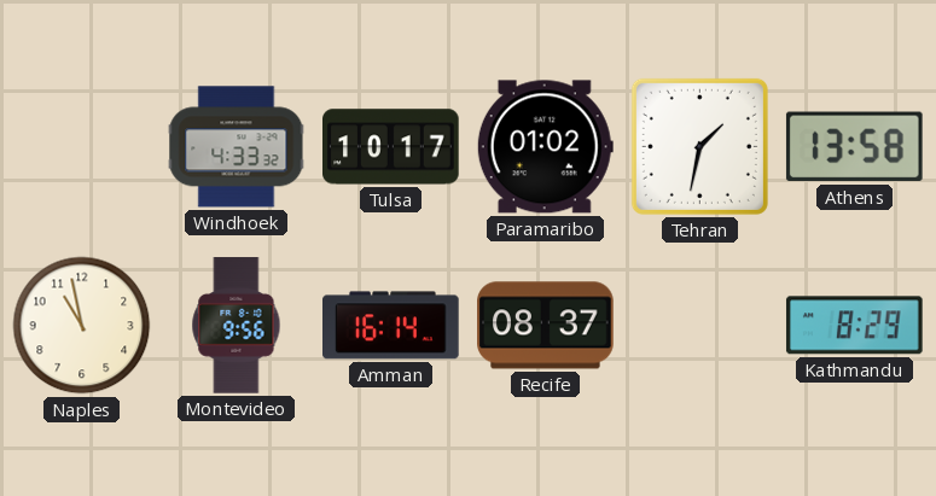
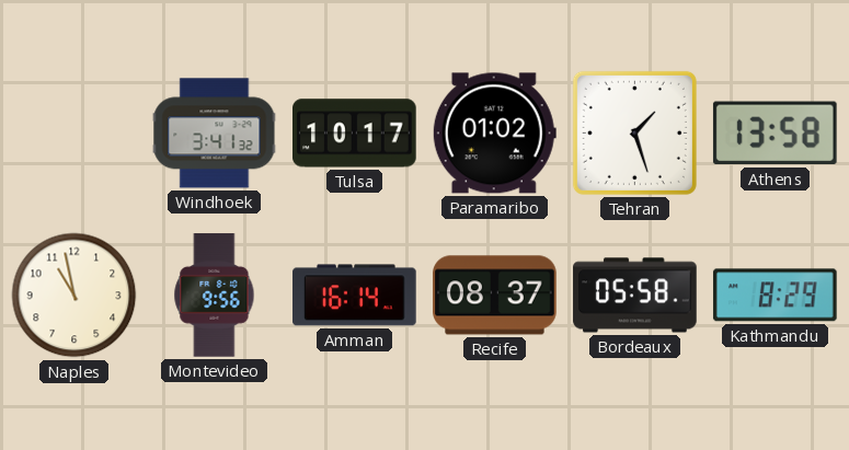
Windhoek: 4:33 -> 3:41 (215, 134)
Tehran: 1:32 -> 1:27 (634, 132)
Bordeaux: none -> 05:58 (635, 296)
